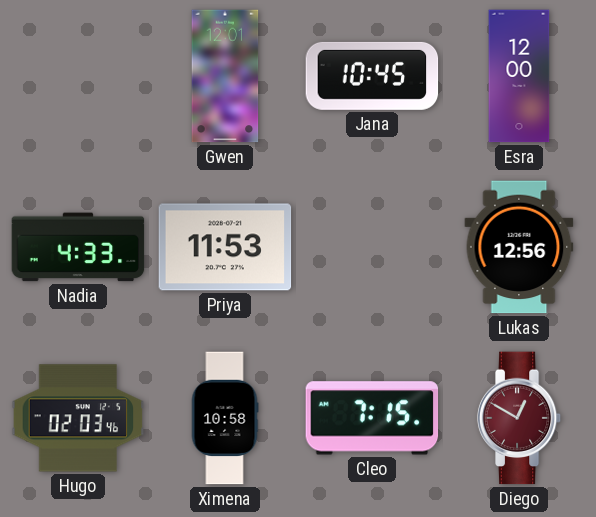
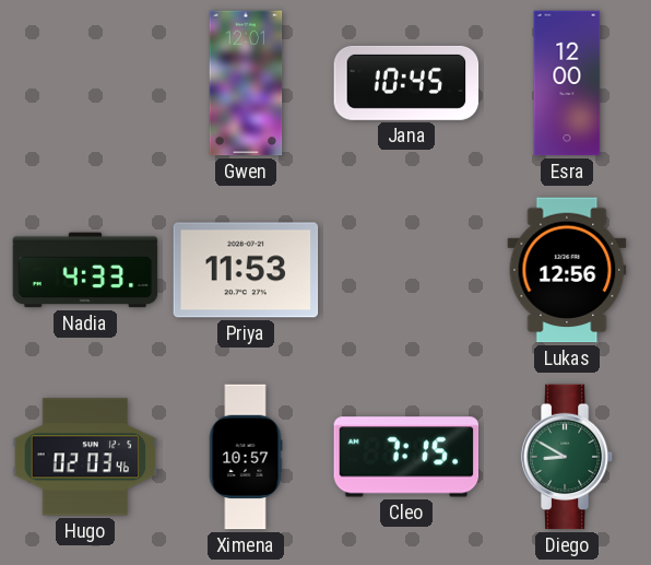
Ximena: 10:58 -> 10:57 (246, 457)
Diego: 12:50 -> 8:50 (567, 457)
Diego dial: burgundy -> green (567, 457)
